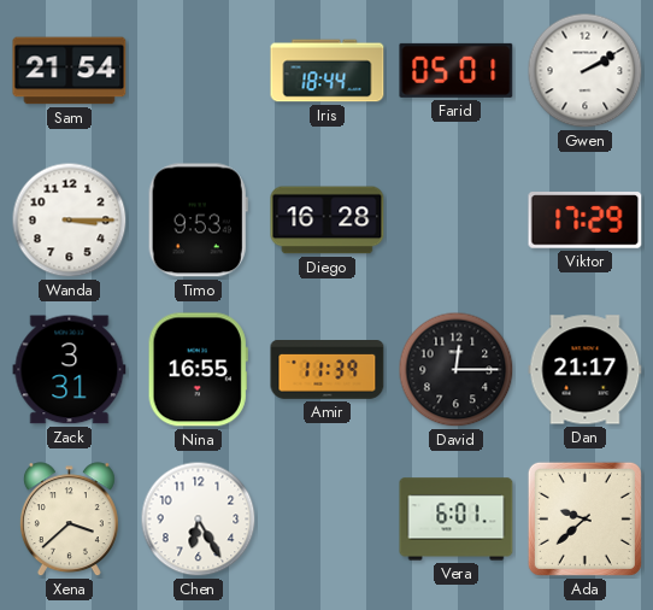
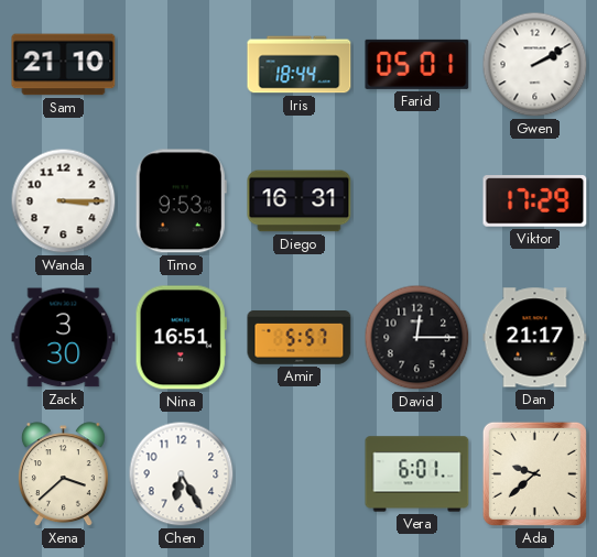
Sam: 21:54 -> 21:10 (64, 65)
Diego: 16:28 -> 16:31 (300, 201)
Zack: 3:31 -> 3:30 (64, 338)
Nina: 16:55 -> 16:51 (181, 338)
Amir: 11:39 -> 5:57 (300, 338)
